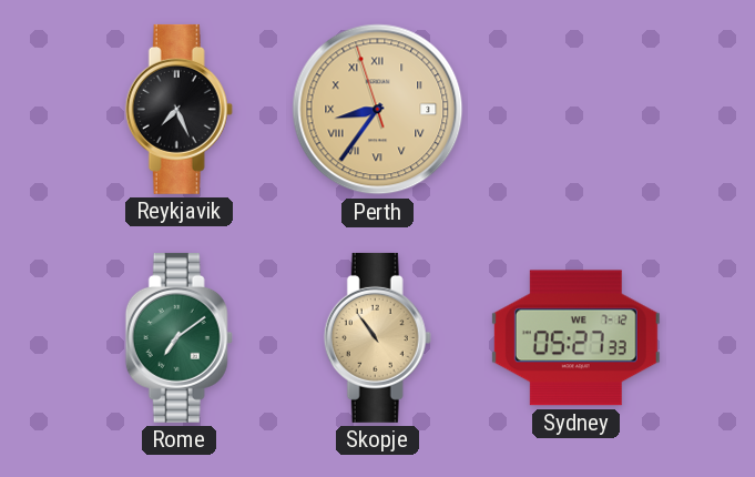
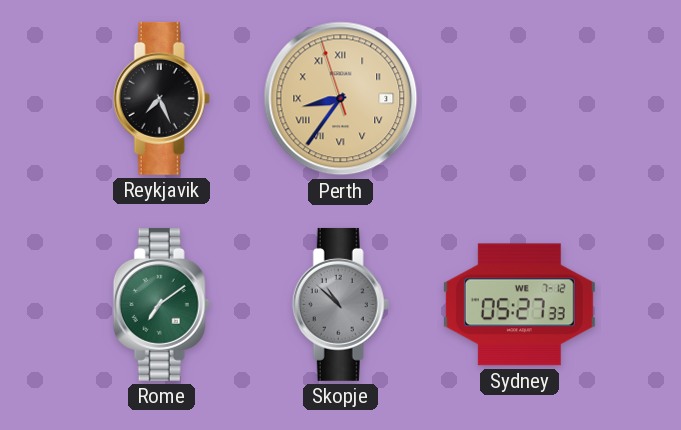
Skopje: 10:54 -> 10:52 (340, 304)
Skopje dial: champagne -> grey (340, 304)
